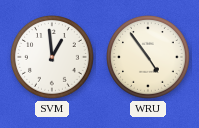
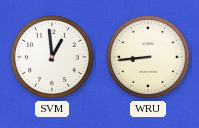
WRU: 4:54 -> 8:44 (149, 58)
